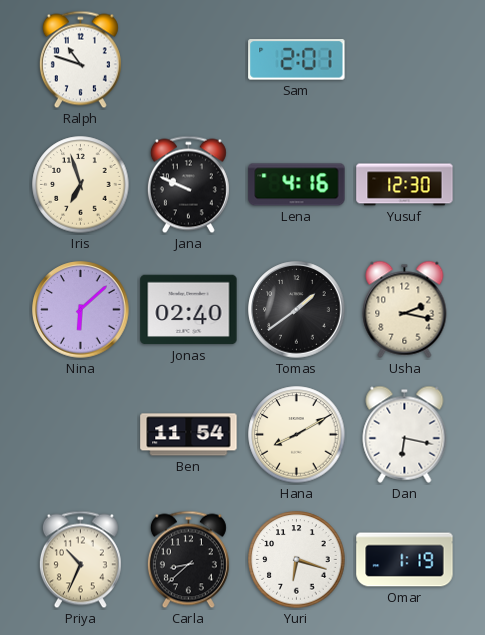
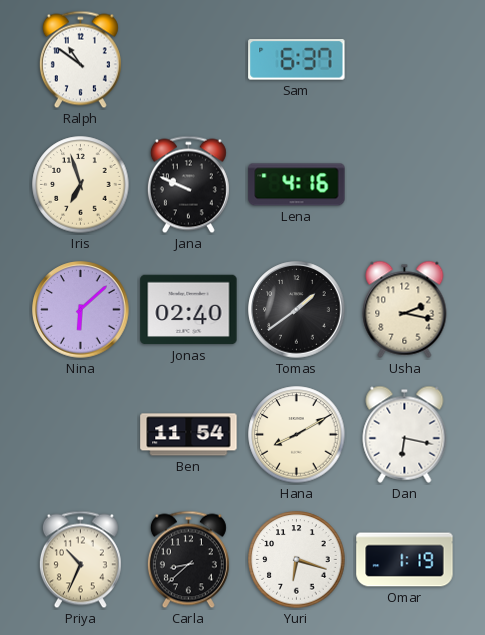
Ralph: 10:48 -> 10:51 (80, 60)
Sam: 2:01 -> 6:37 (297, 60)
Yusuf: 12:30 -> none (405, 185)
